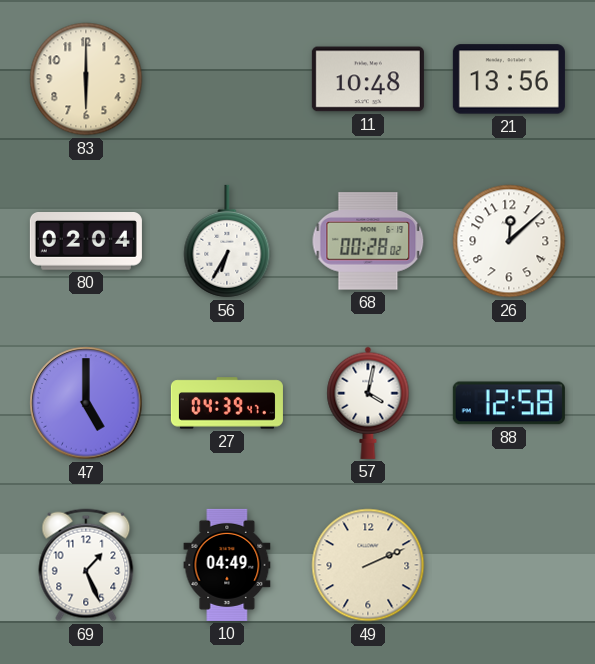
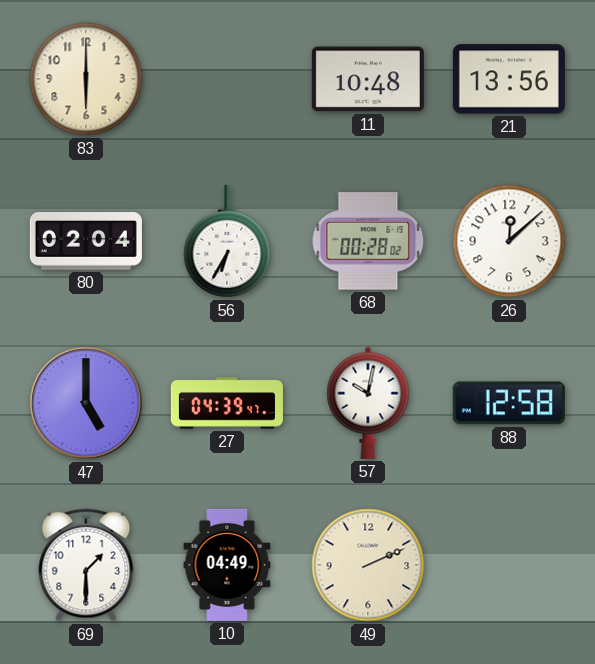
57: 4:02 -> 10:02 (368, 403)
69: 1:26 -> 1:30 (86, 565)
